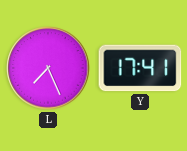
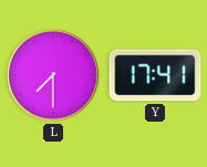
L: 7:26 -> 7:30 (53, 75)
